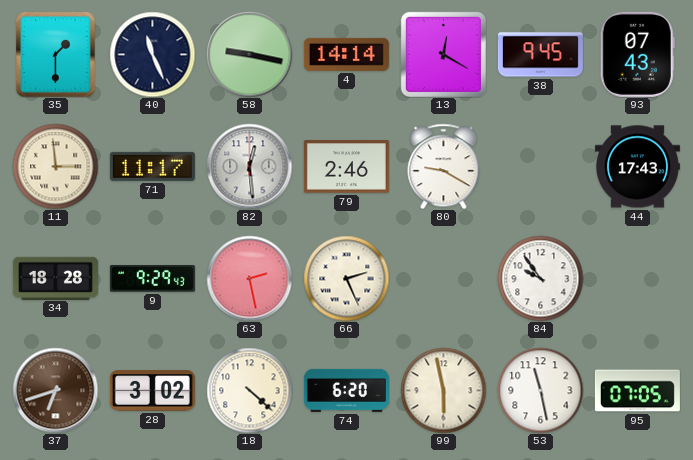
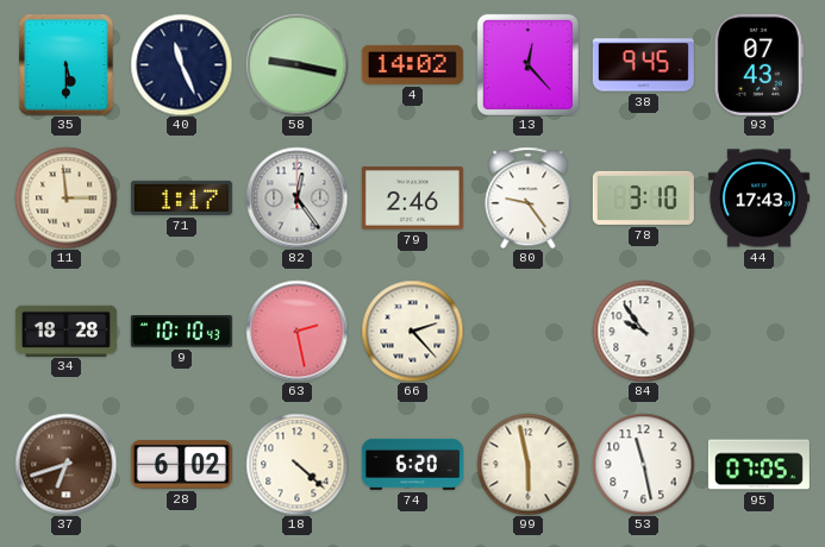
35: 1:30 -> 5:30 (67, 64)
4: 14:14 -> 14:02 (412, 64)
13: 12:20 -> 12:23 (527, 64)
71: 11:17 -> 1:17 (181, 197)
82: 12:29 -> 12:24 (296, 197)
80: 9:20 -> 9:24 (529, 197)
78: none -> 3:10 (643, 197)
9: 9:29 -> 10:10 (181, 332)
66: 2:26 -> 2:23 (412, 331)
28: 3:02 -> 6:02 (181, 465)
